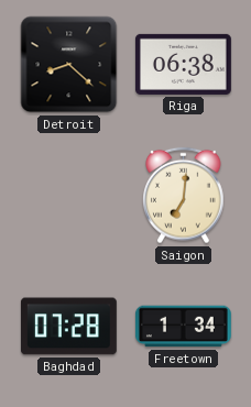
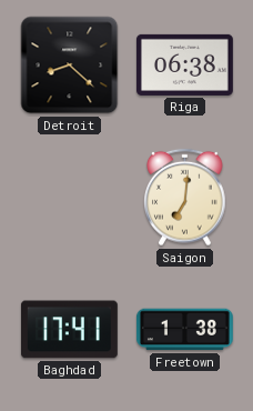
Baghdad: 07:28 -> 17:41 (69, 330)
Freetown: 1:34 -> 1:38 (184, 330)
